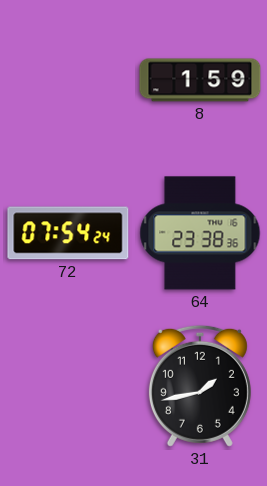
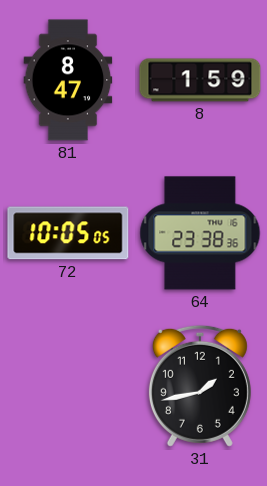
81: none -> 8:47 (68, 80)
72: 07:54 -> 10:05 (68, 233)
